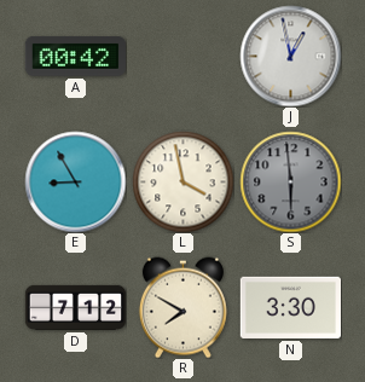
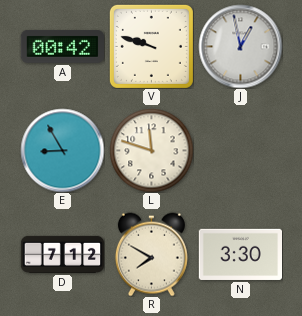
V: none -> 9:48 (151, 46)
L: 3:58 -> 11:48 (151, 150)
S: 5:59 -> none (290, 181)
